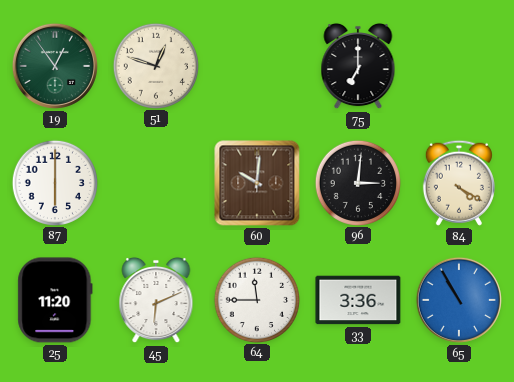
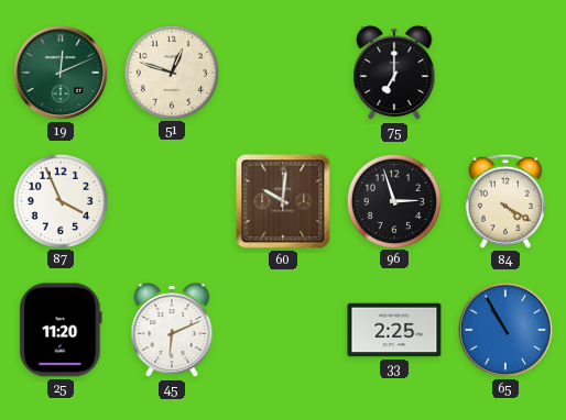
19: 12:54 -> 12:11 (61, 73)
87: 6:00 -> 3:56 (59, 200)
96: 3:01 -> 2:57 (393, 200)
64: 11:45 -> none (256, 299)
33: 3:36 -> 2:25 (394, 330)
